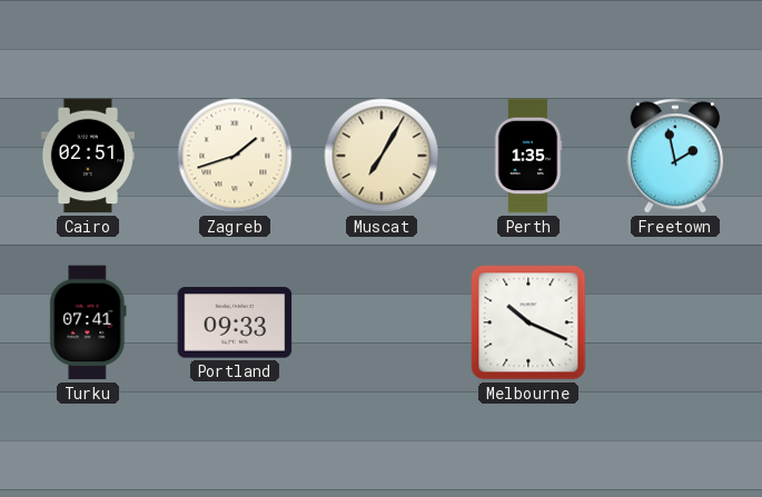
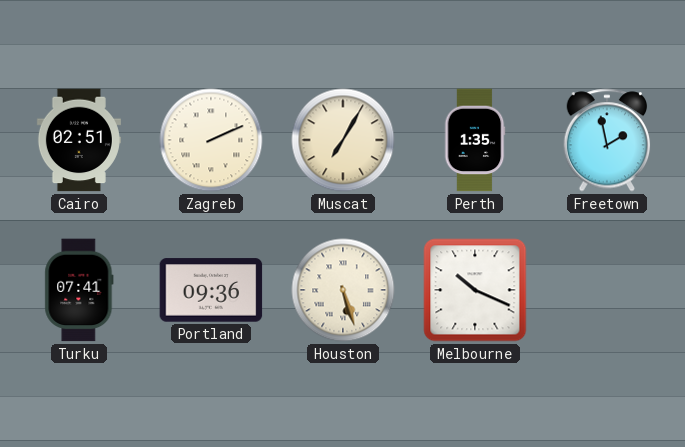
Zagreb: 1:42 -> 2:11 (211, 140)
Portland: 09:33 -> 09:36 (211, 290)
Houston: none -> 5:27 (343, 290)
